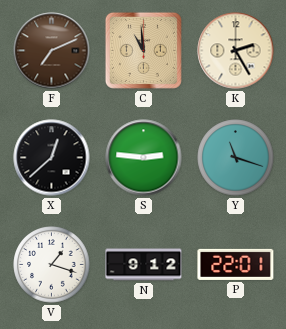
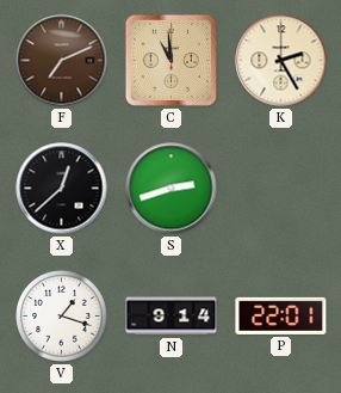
S: 2:46 -> 2:42 (172, 189)
Y: 11:18 -> none (236, 158)
N: 9:12 -> 9:14 (172, 317)
